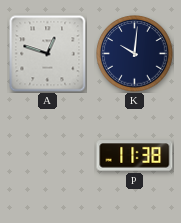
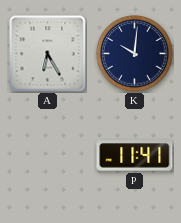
A: 12:48 -> 6:25 (48, 54)
P: 11:38 -> 11:41 (135, 156)
